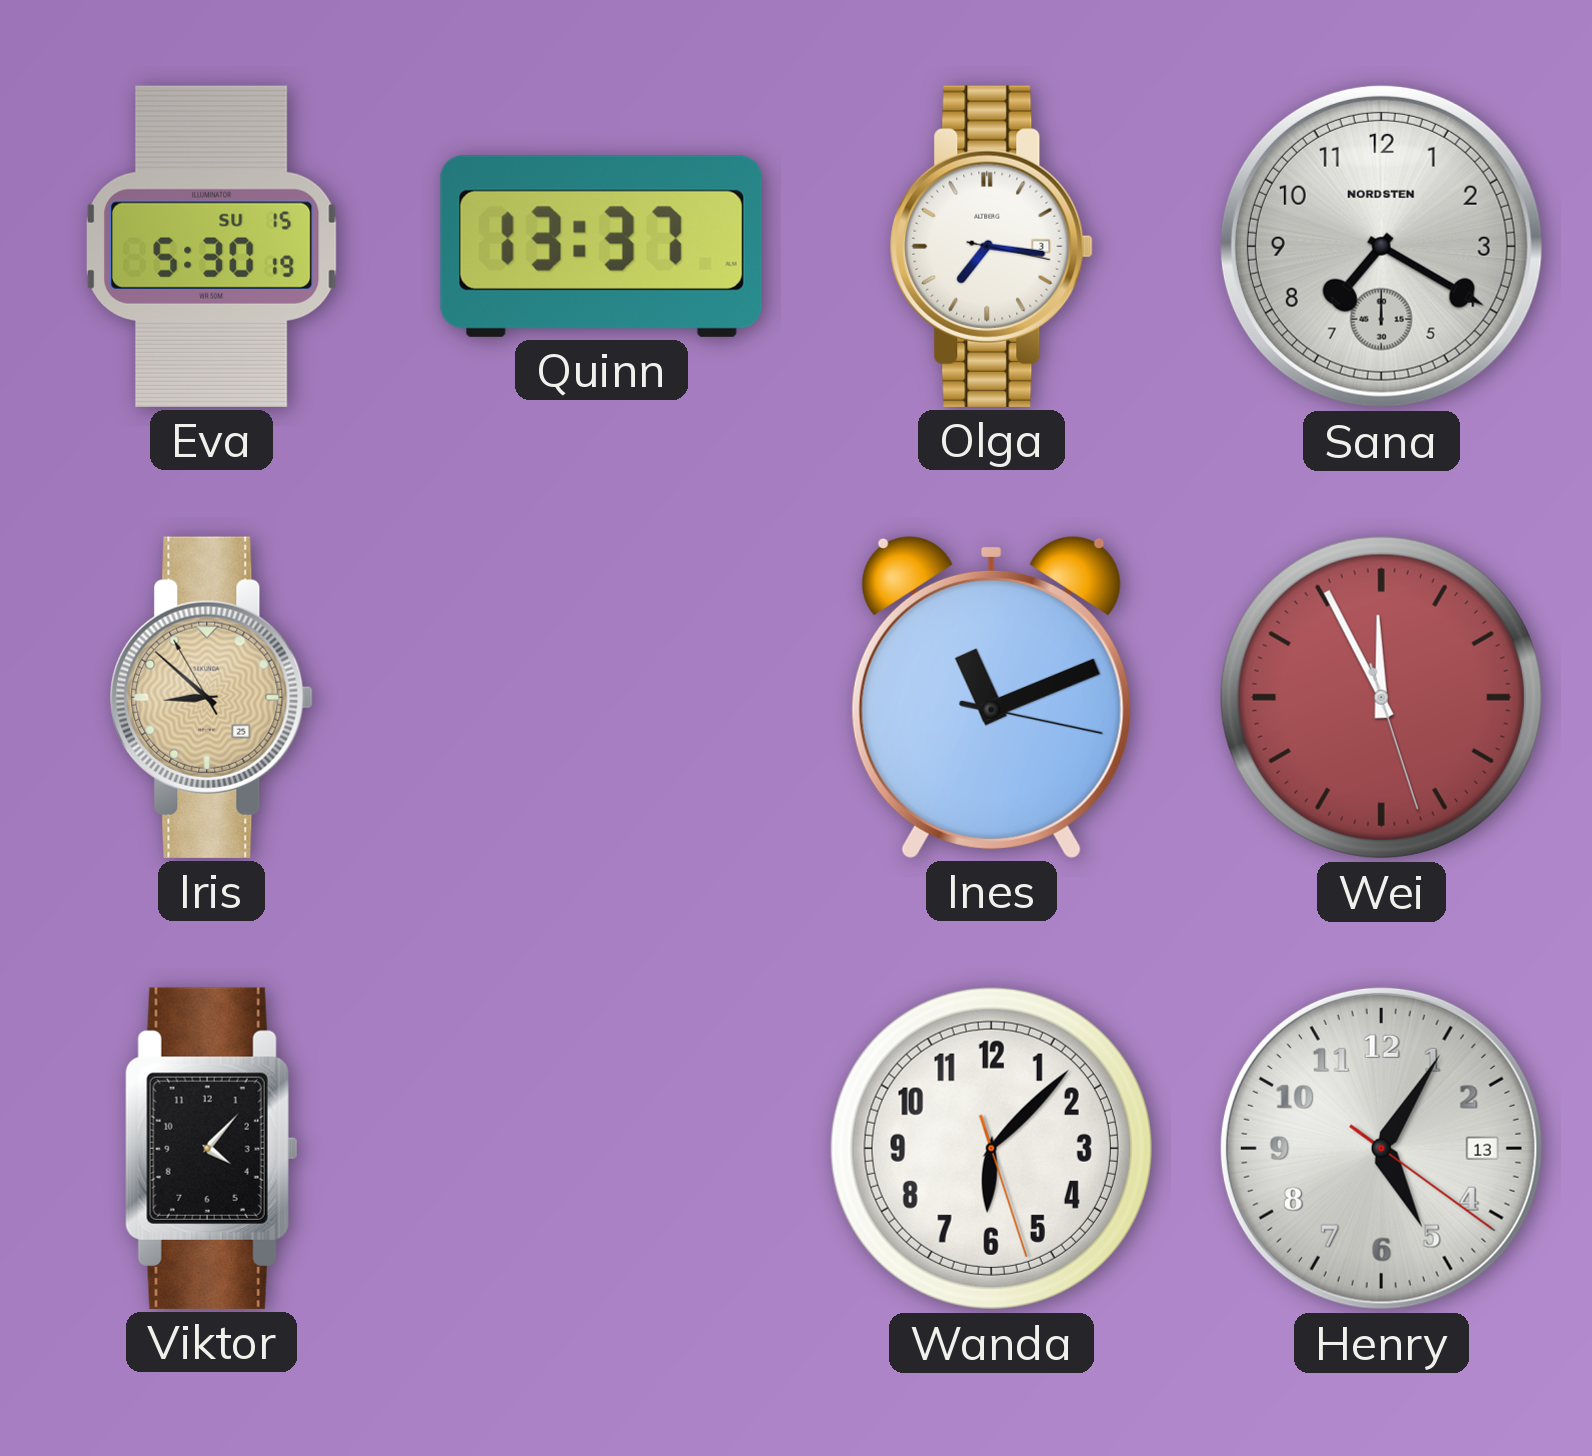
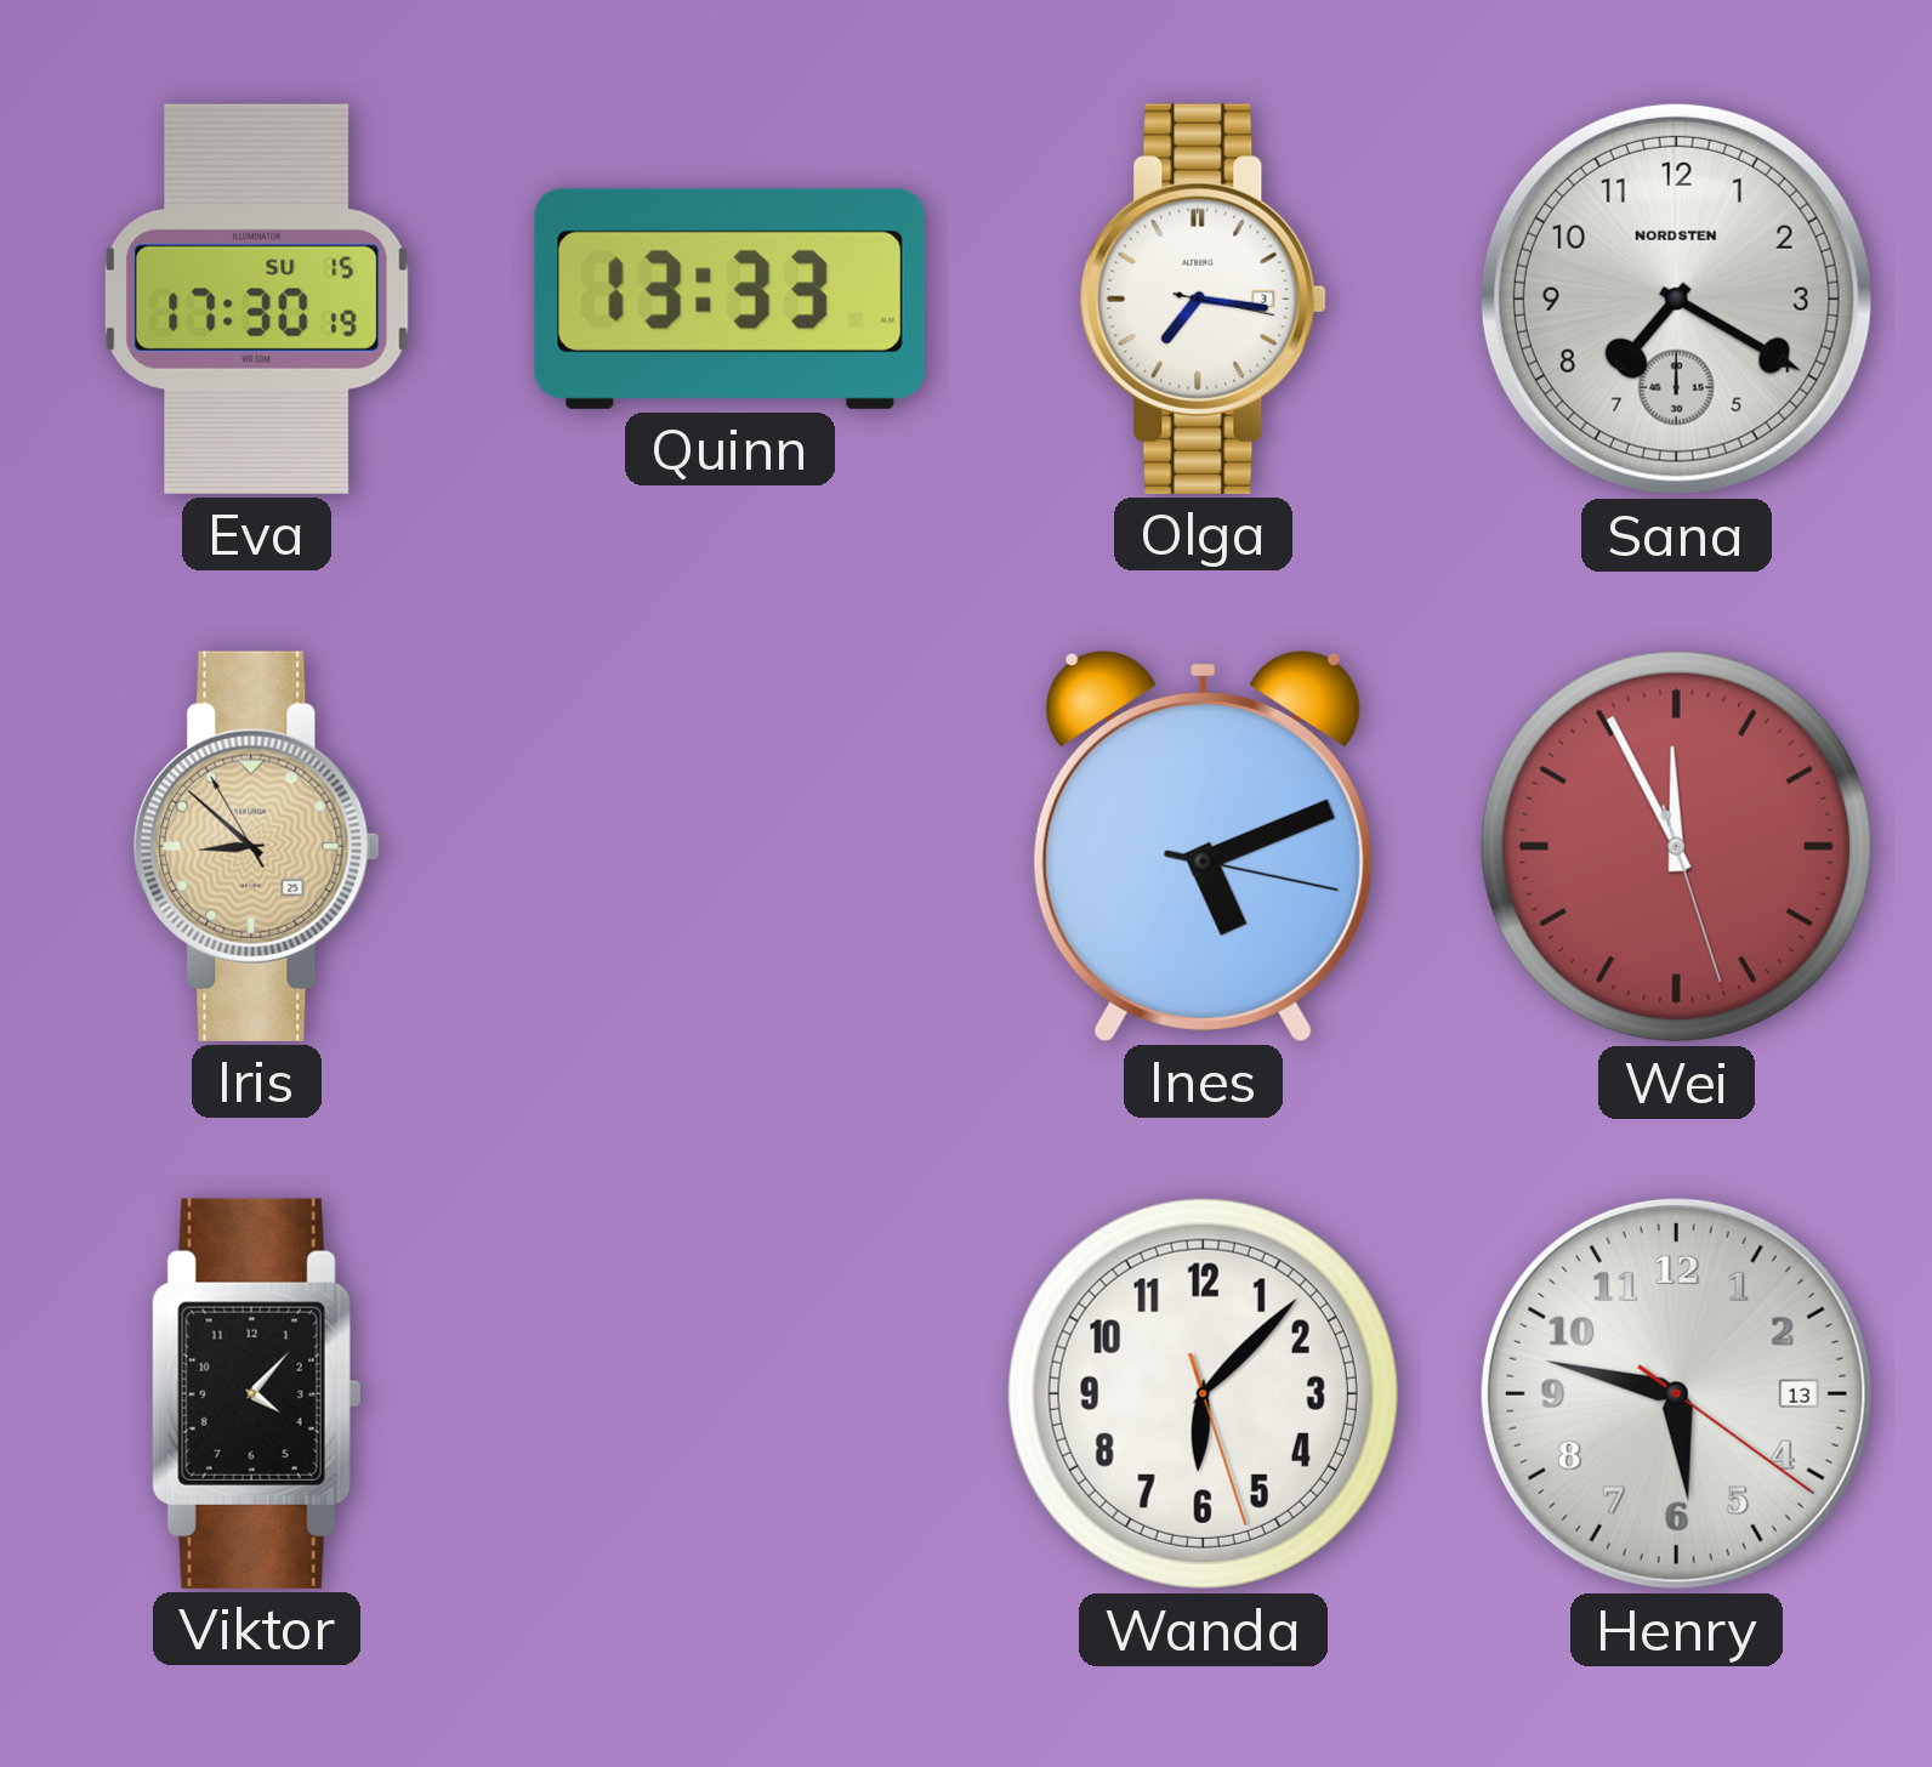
Eva: 5:30 -> 17:30 (257, 299)
Quinn: 13:37 -> 13:33 (729, 299)
Ines: 11:11 -> 5:11 (1203, 846)
Henry: 5:05 -> 5:47 (1676, 1393)
